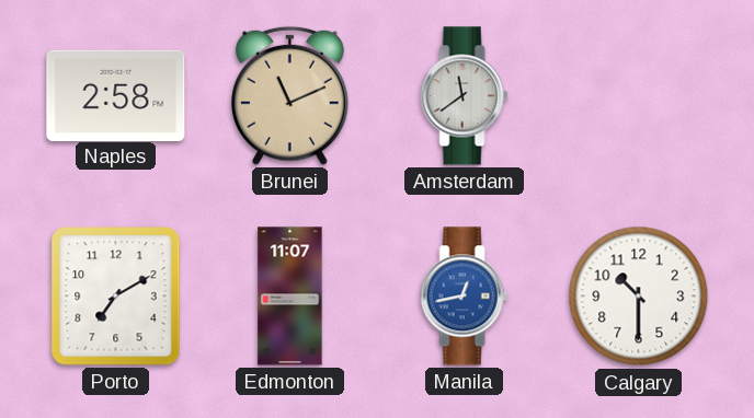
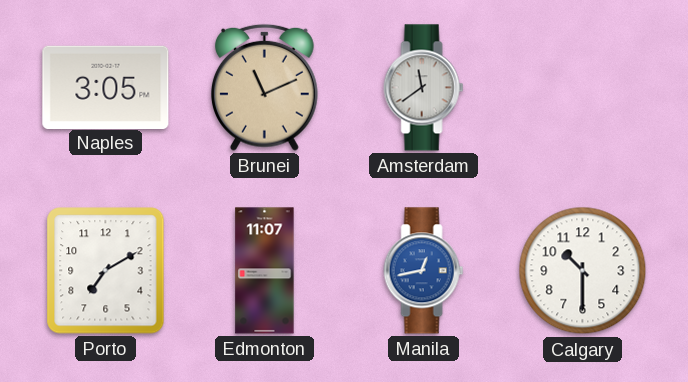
Naples: 2:58 -> 3:05 (106, 87)
